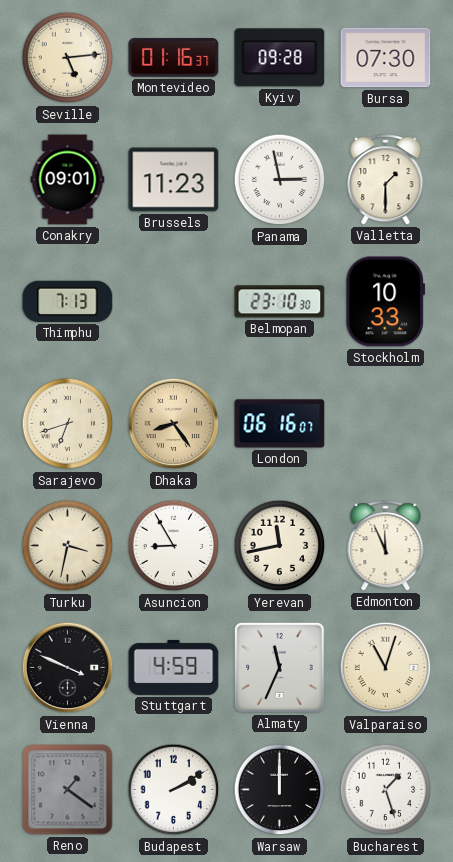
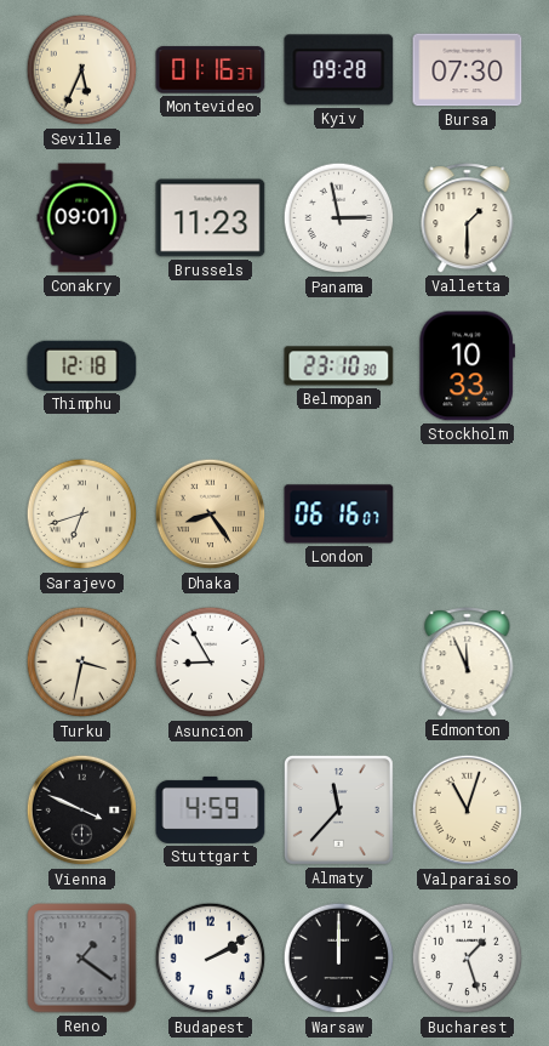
Seville: 5:14 -> 5:34 (82, 70)
Thimphu: 7:13 -> 12:18 (82, 365)
Yerevan: 11:43 -> none (280, 546)
Almaty: 11:34 -> 11:37 (338, 809)
